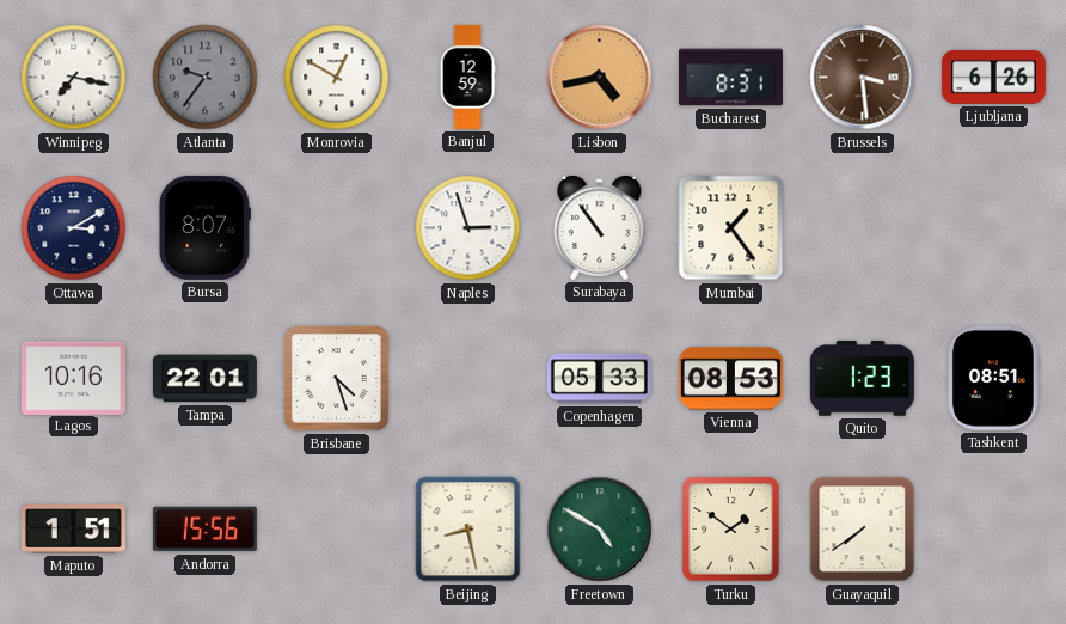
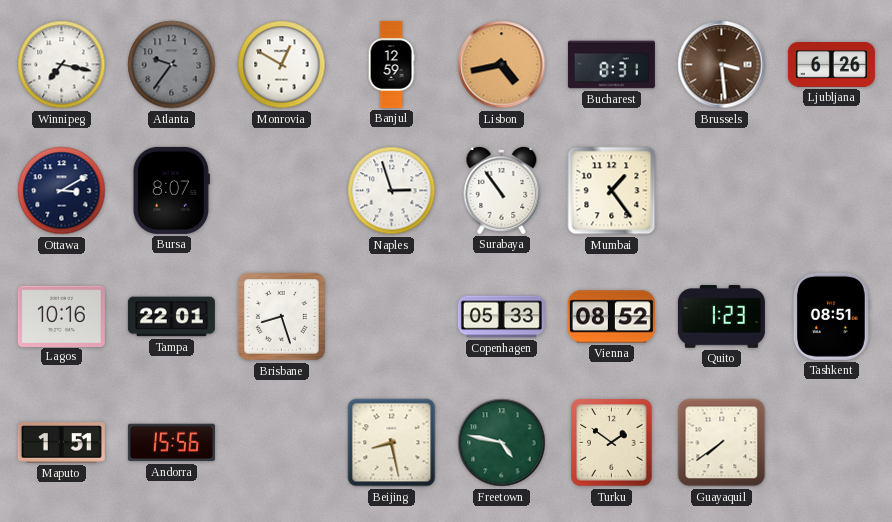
Brisbane: 4:27 -> 8:27 (281, 316)
Vienna: 08:53 -> 08:52 (611, 317)
Freetown: 4:50 -> 4:47 (502, 443)
